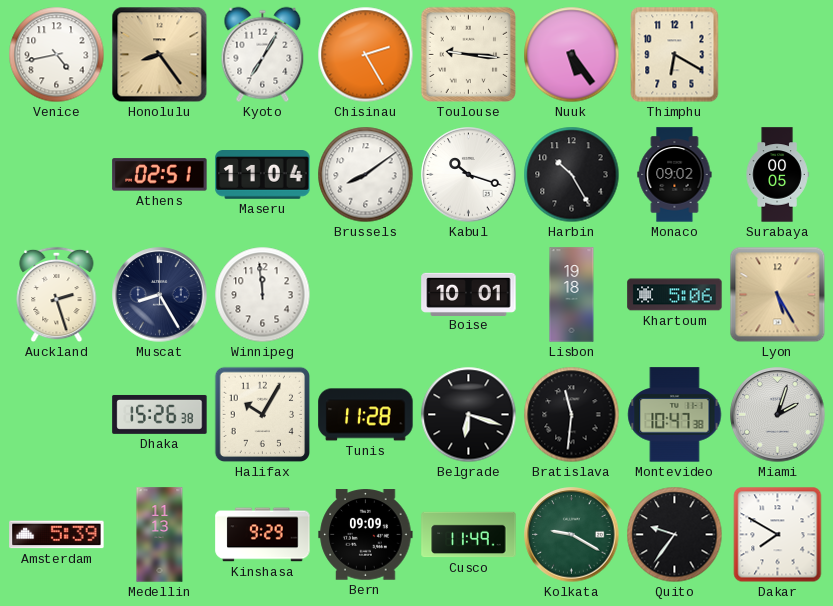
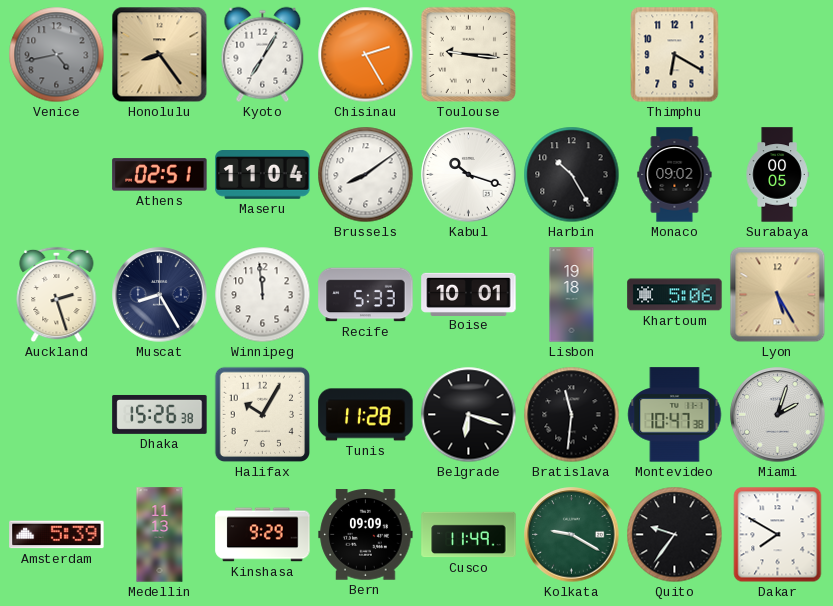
Venice dial: white -> grey (57, 55)
Nuuk: 5:24 -> none (572, 55)
Recife: none -> 5:33 (366, 295)
